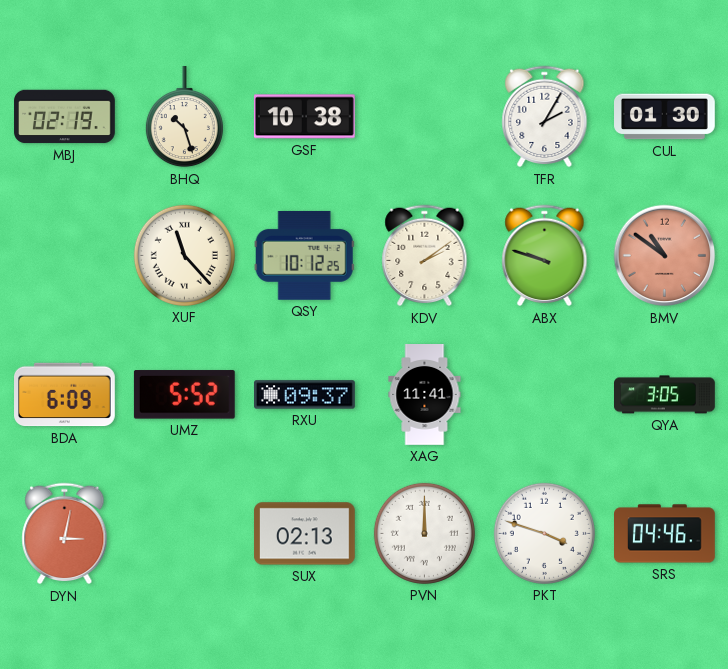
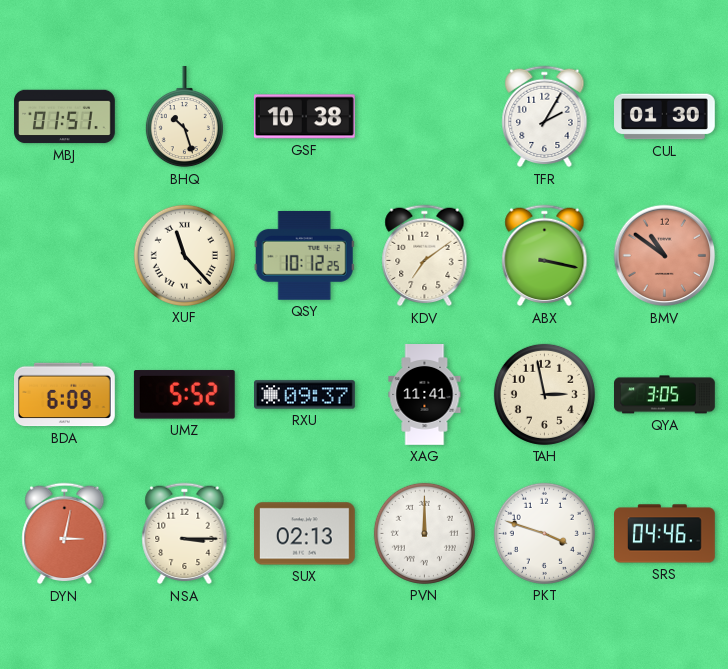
MBJ: 02:19 -> 01:51 (65, 117)
KDV: 2:09 -> 7:09 (425, 256)
ABX: 9:48 -> 3:17 (545, 256)
TAH: none -> 2:58 (544, 394)
NSA: none -> 3:15 (185, 534)
